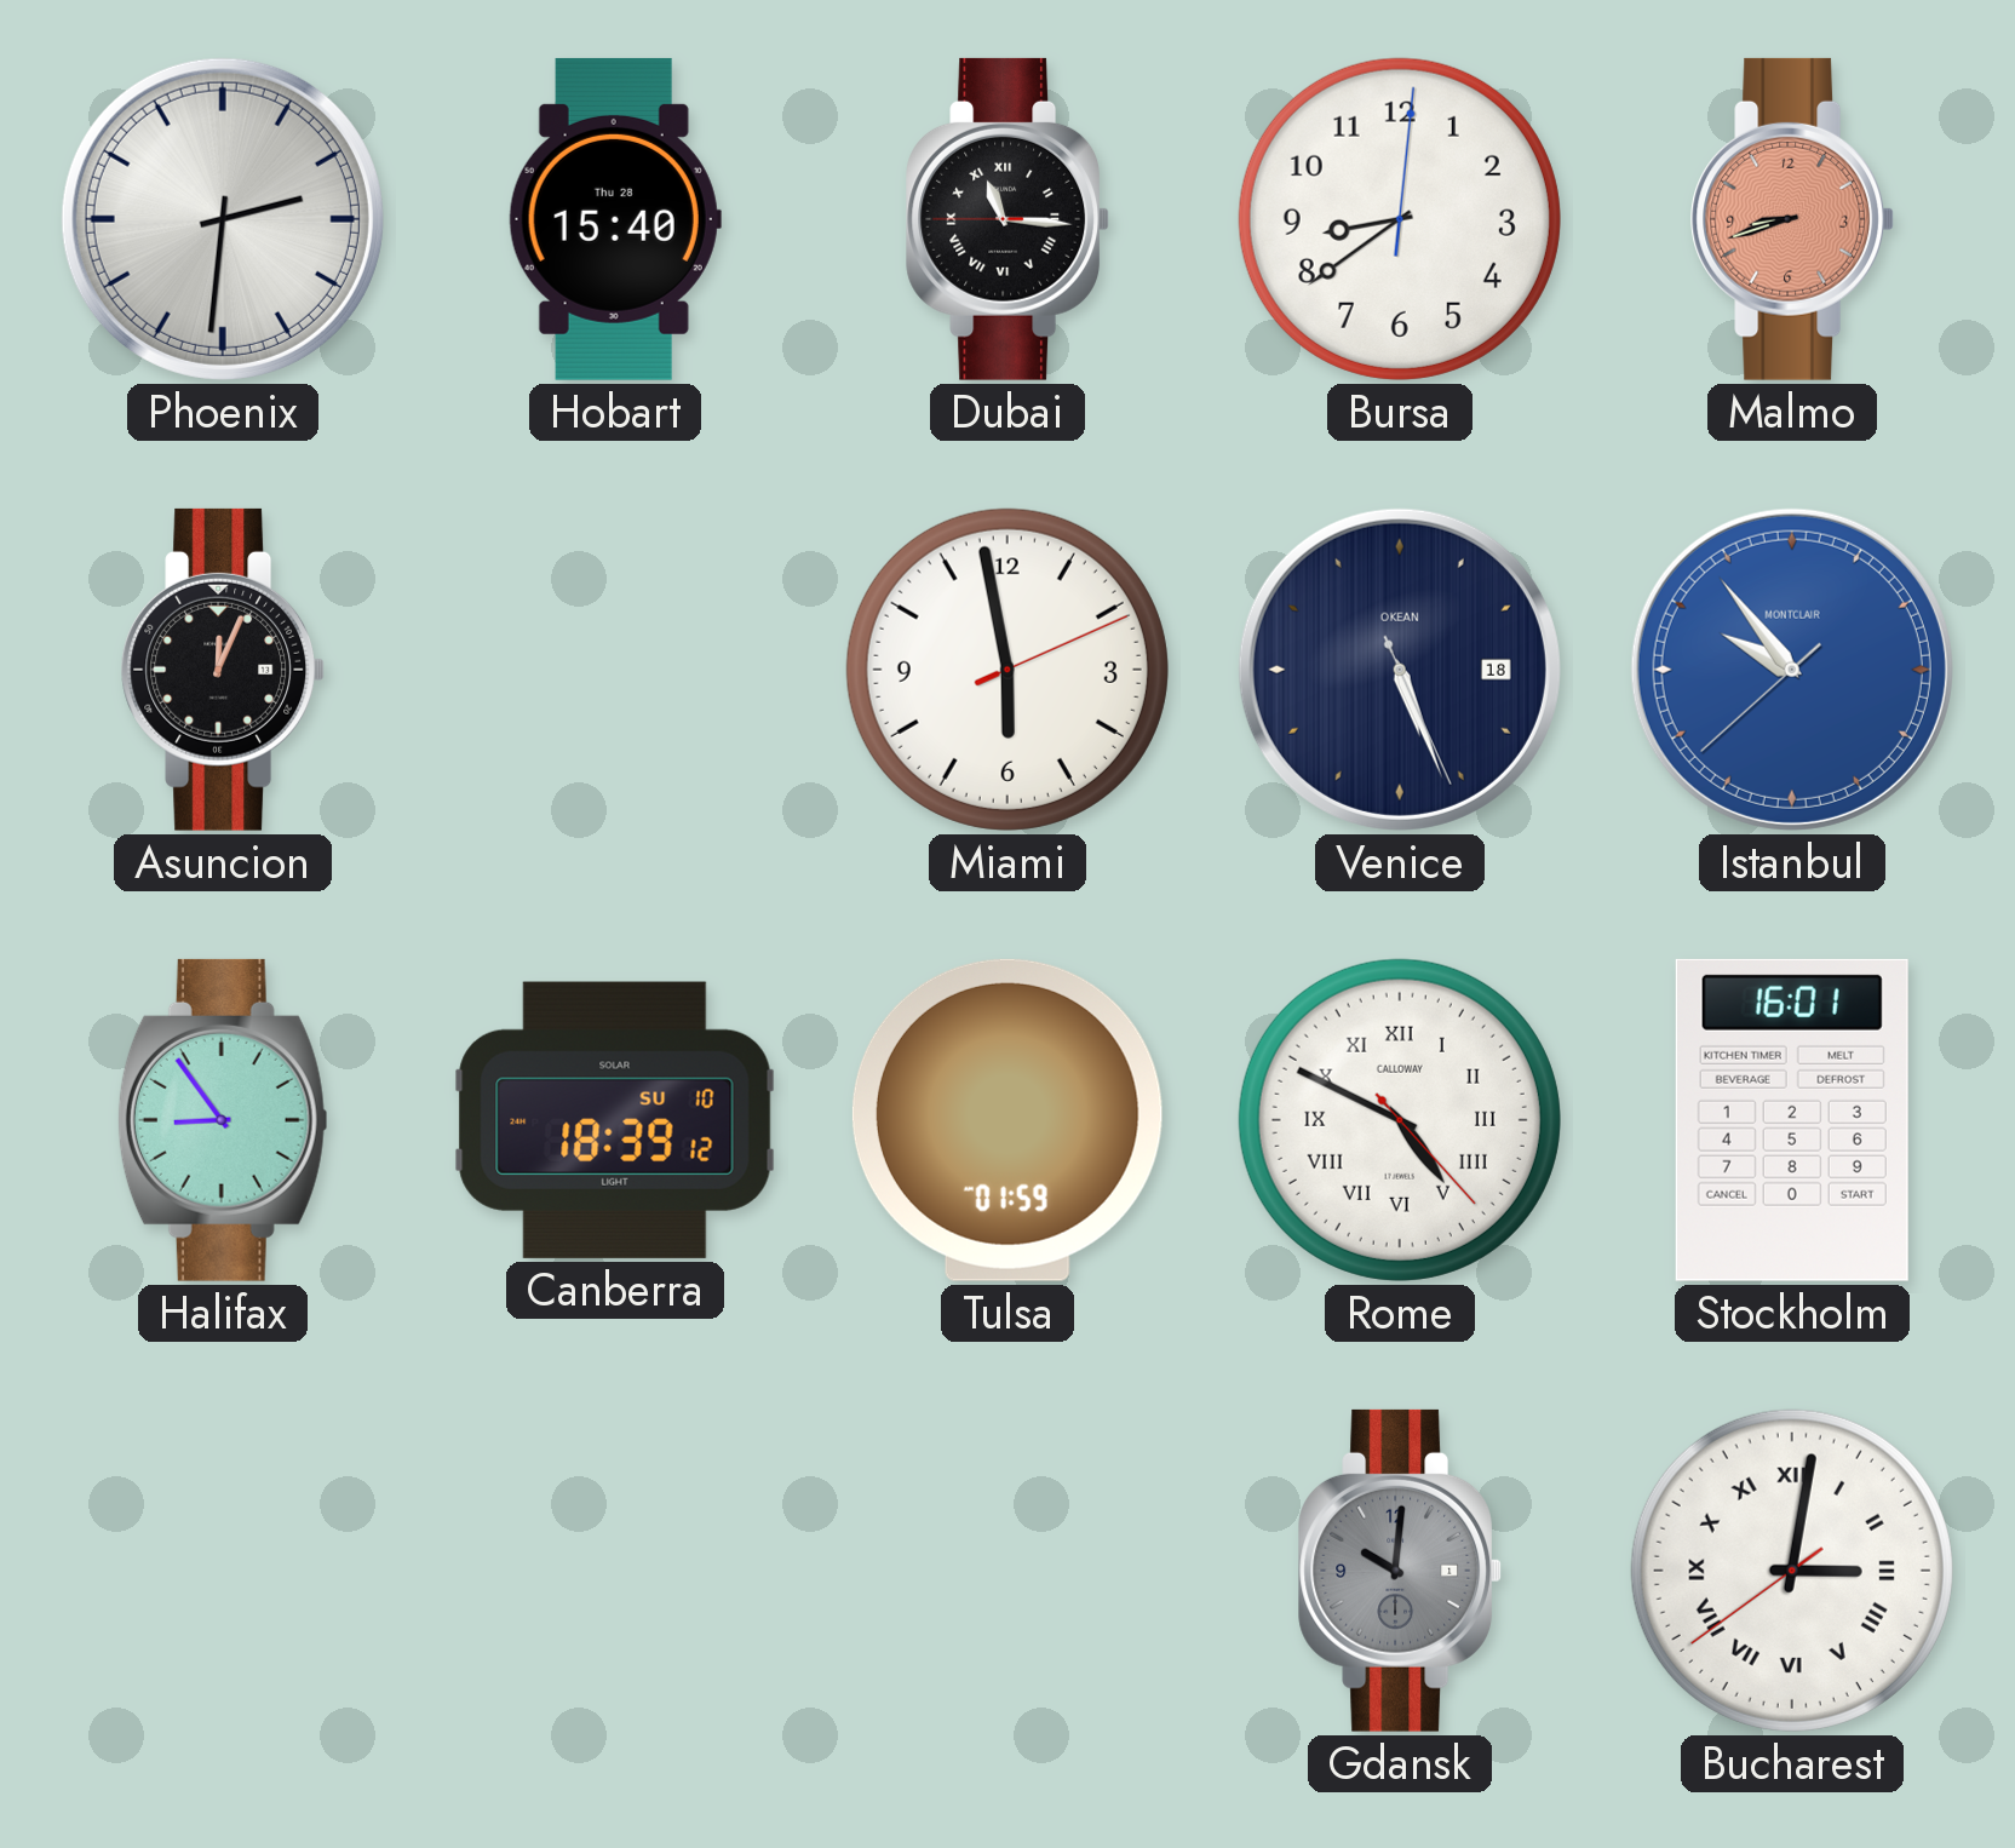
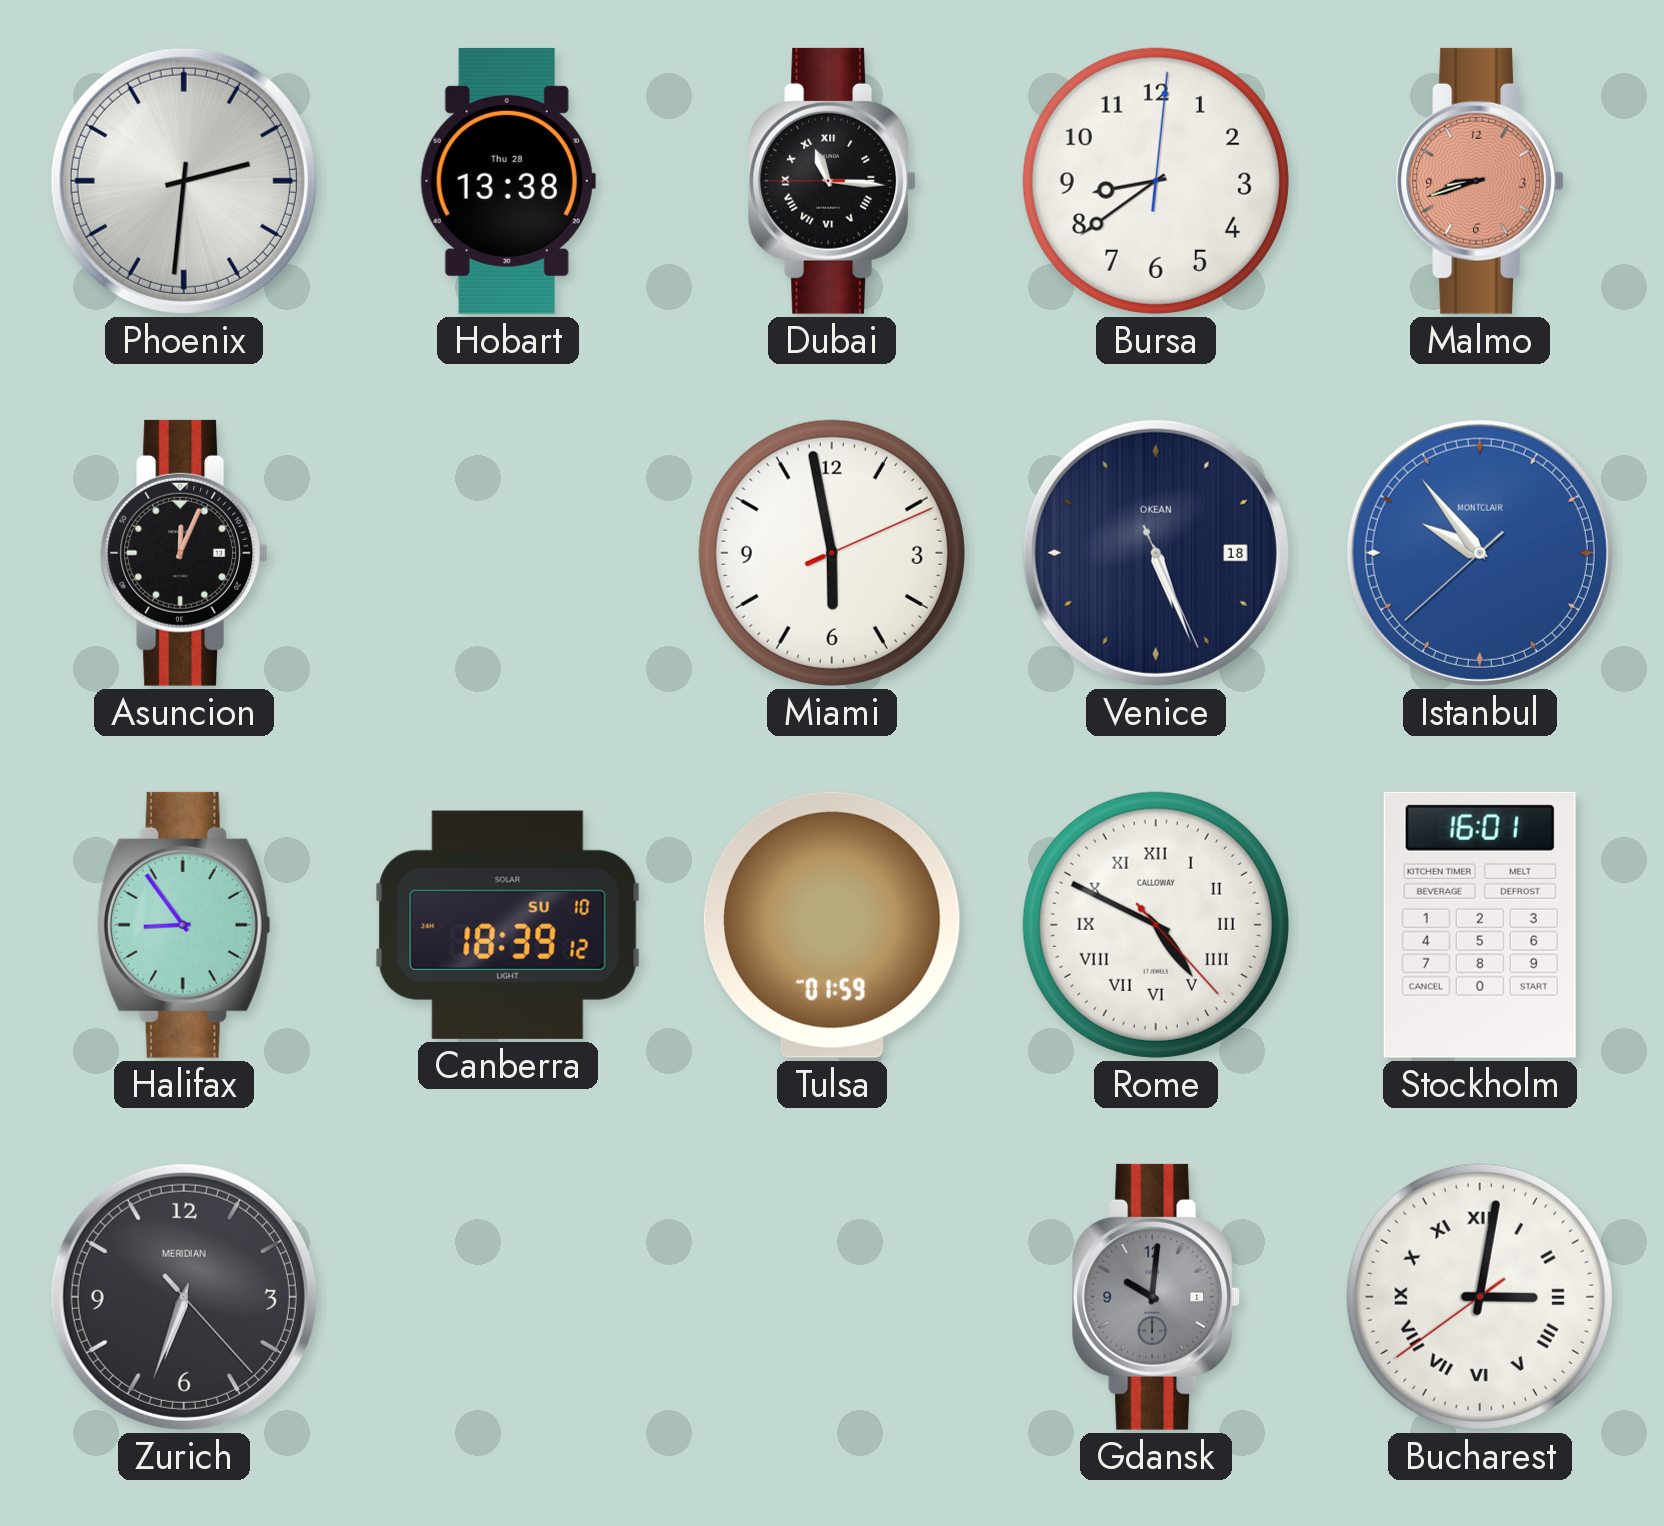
Hobart: 15:40 -> 13:38 (508, 181)
Zurich: none -> 6:33 (184, 1297)
